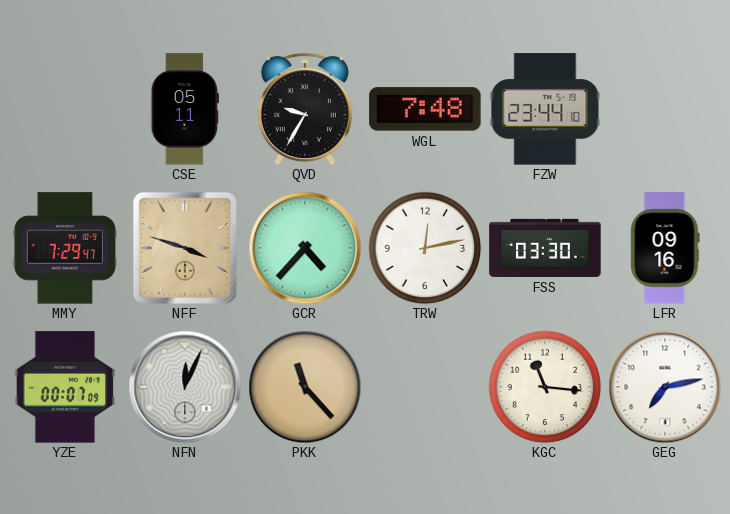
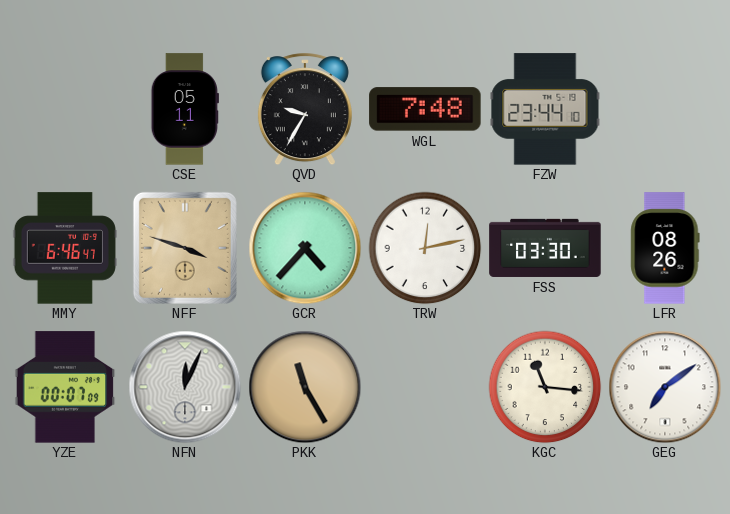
MMY: 7:29 -> 6:46 (65, 248)
LFR: 09:16 -> 08:26 (665, 248)
PKK: 11:23 -> 11:25 (305, 387)
GEG: 7:13 -> 7:09 (665, 387)
